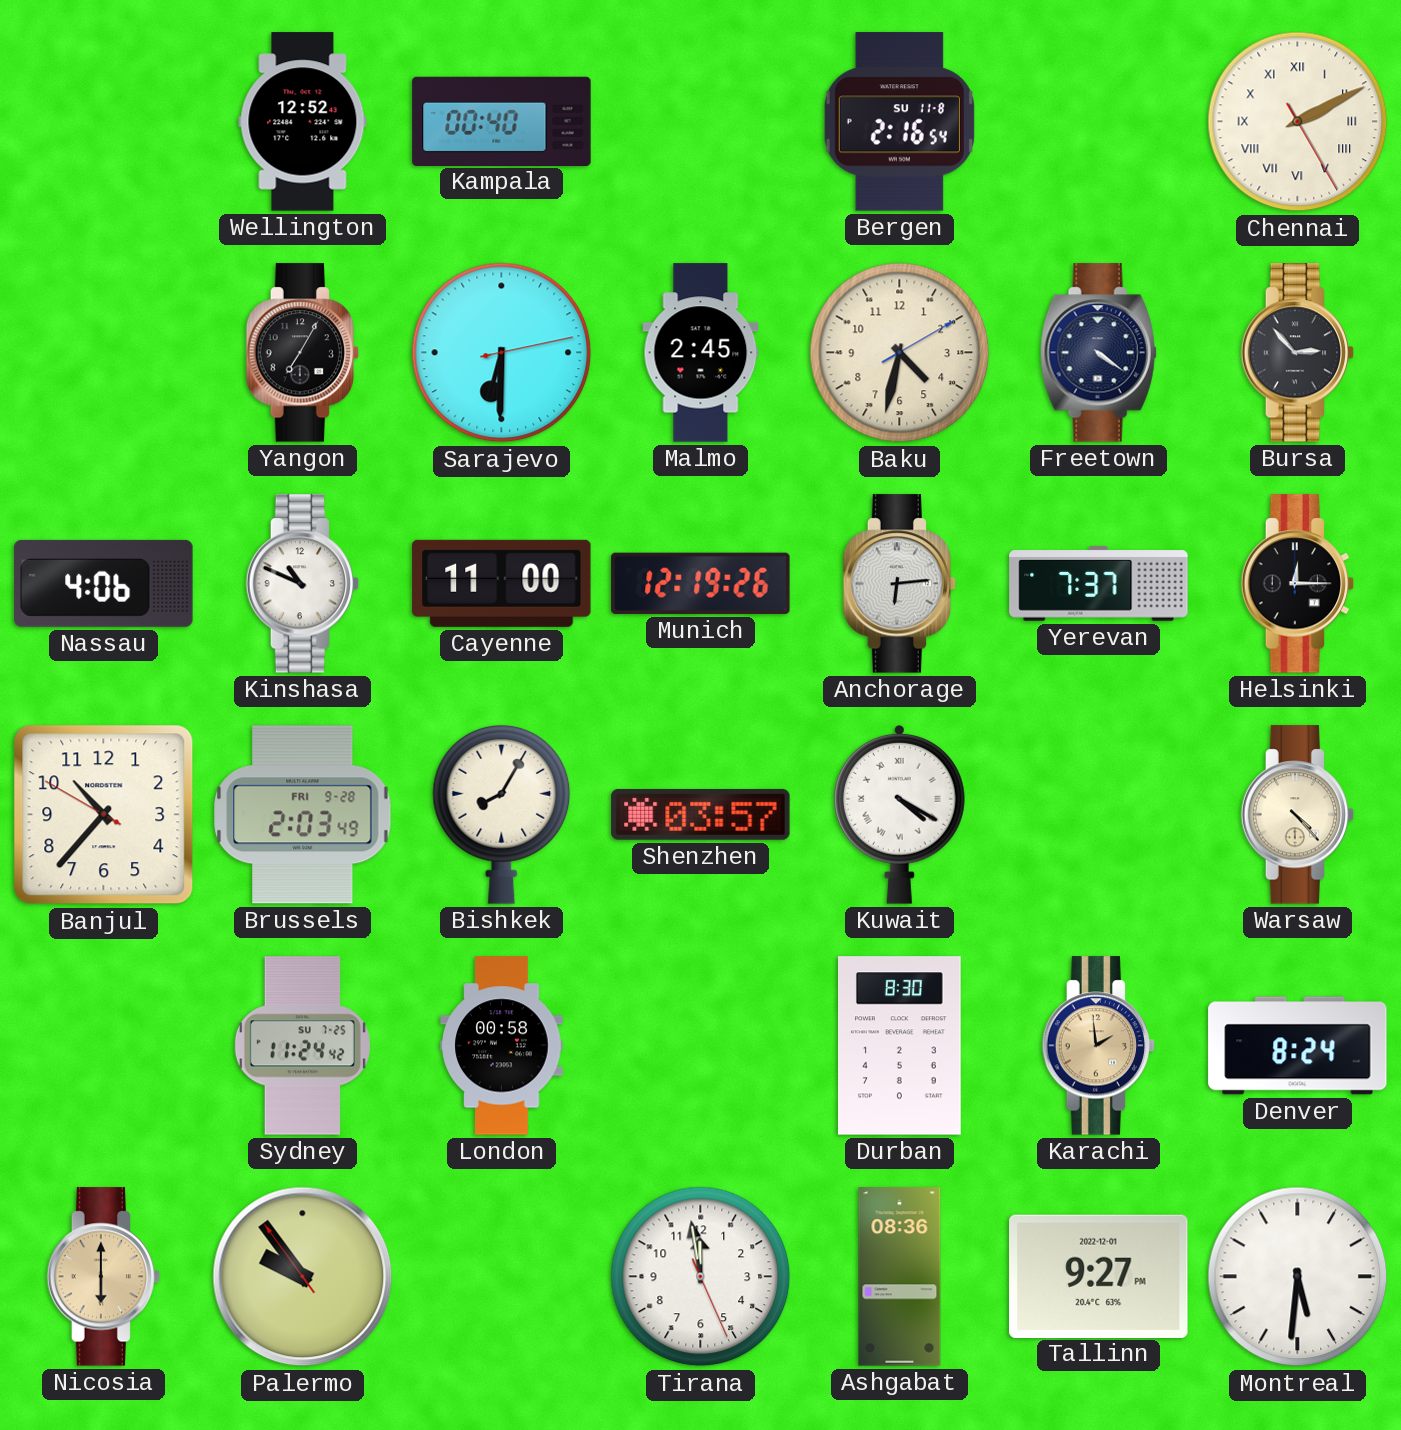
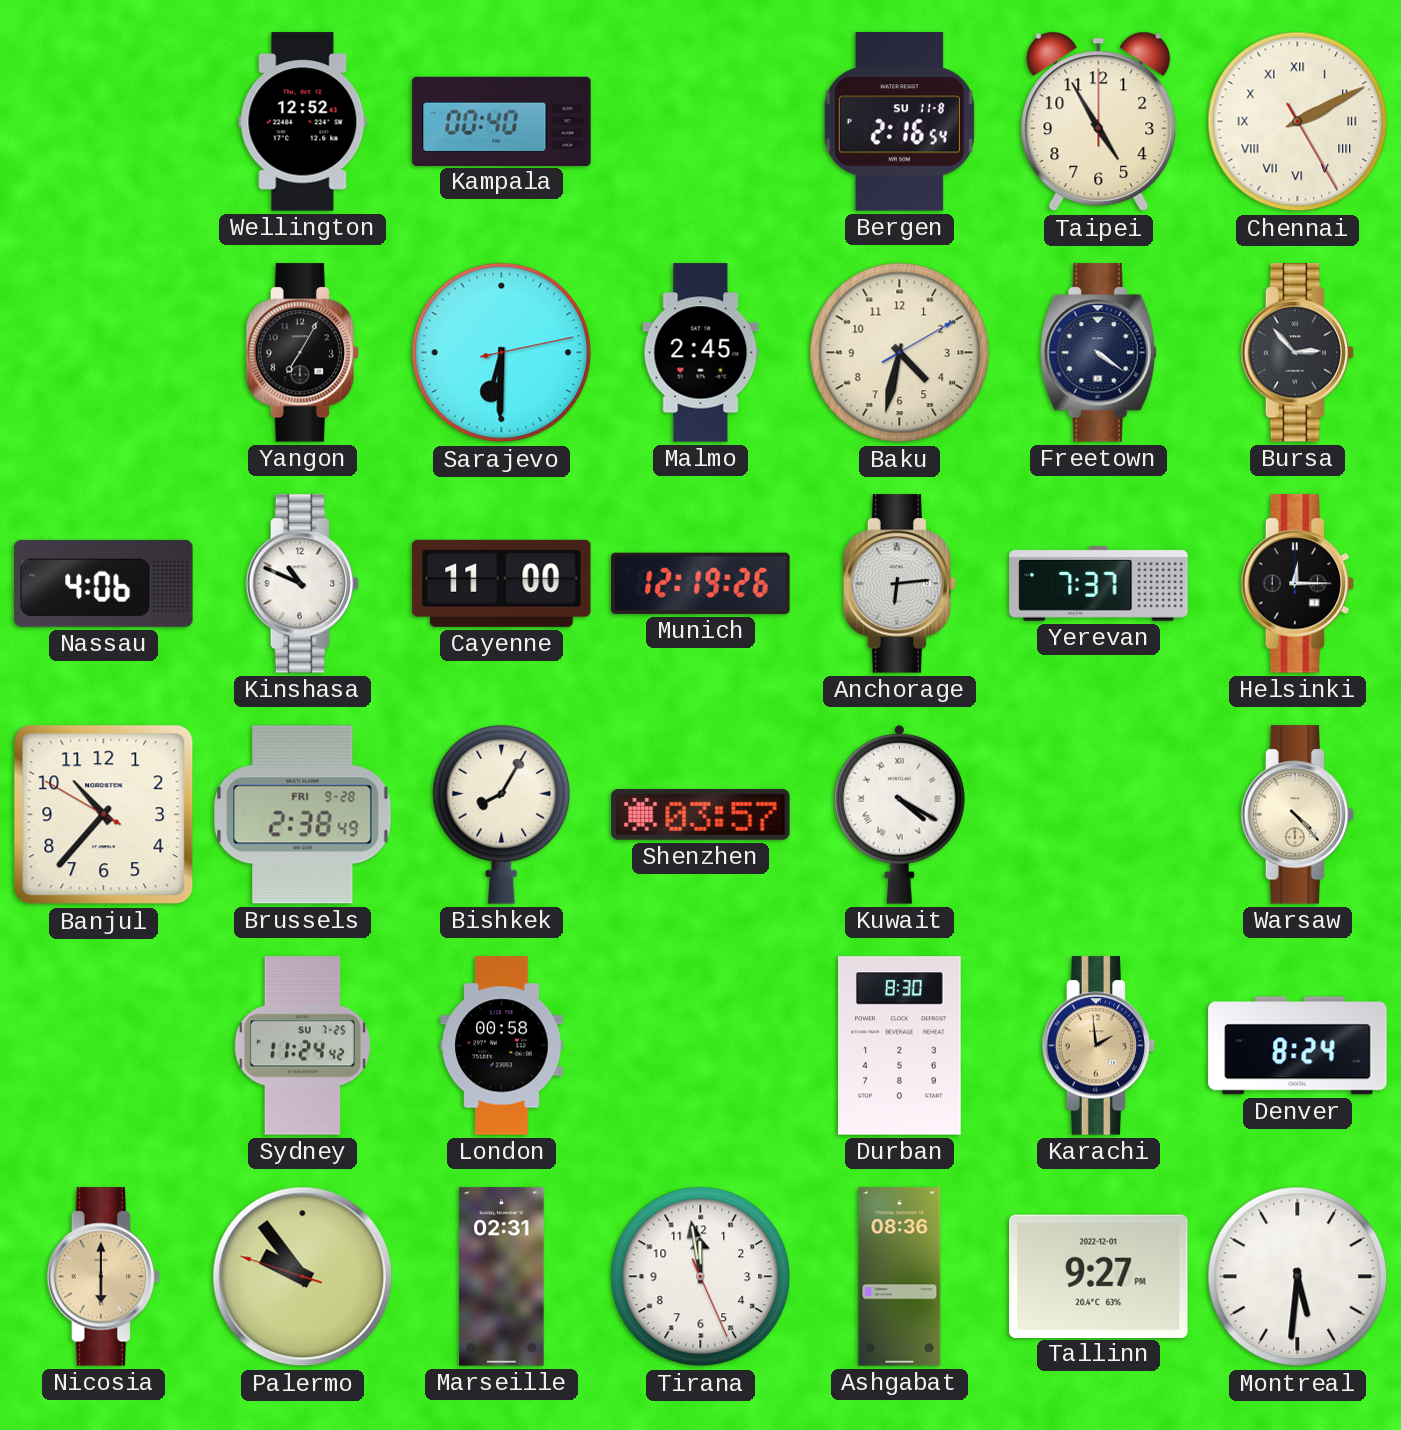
Taipei: none -> 4:55 (1099, 122)
Brussels: 2:03 -> 2:38 (303, 815)
Palermo: 9:53:54 -> 9:53:48 (303, 1277)
Marseille: none -> 02:31 (502, 1277)
